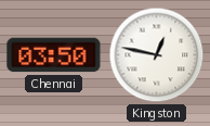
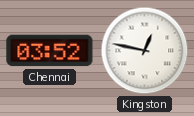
Chennai: 03:50 -> 03:52 (50, 51)
